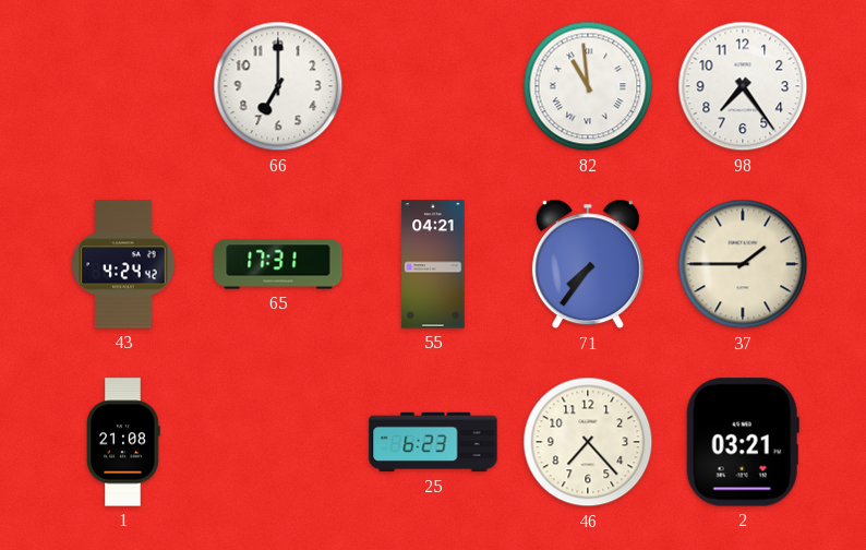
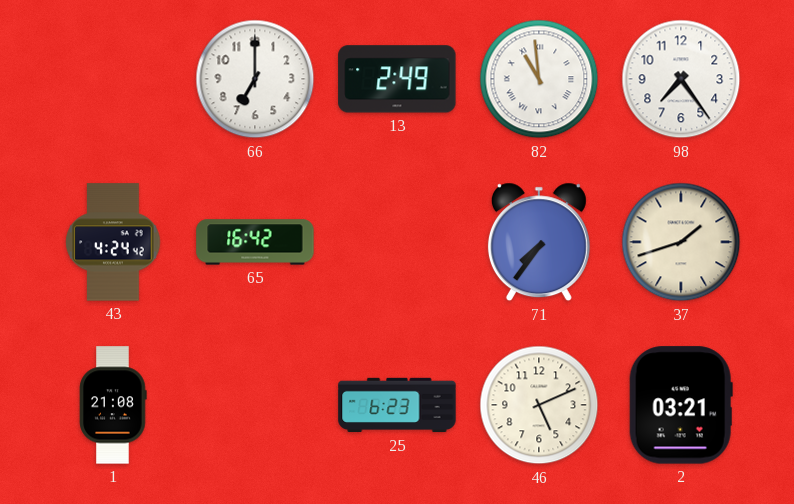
13: none -> 2:49 (397, 79)
65: 17:31 -> 16:42 (255, 242)
55: 04:21 -> none (433, 264)
37: 1:45 -> 1:42 (681, 242)
46: 7:23 -> 5:11 (539, 405)
